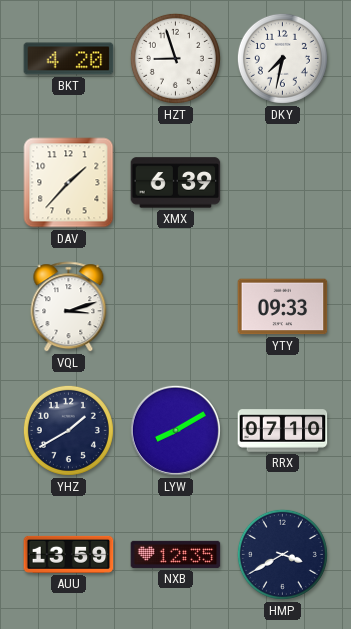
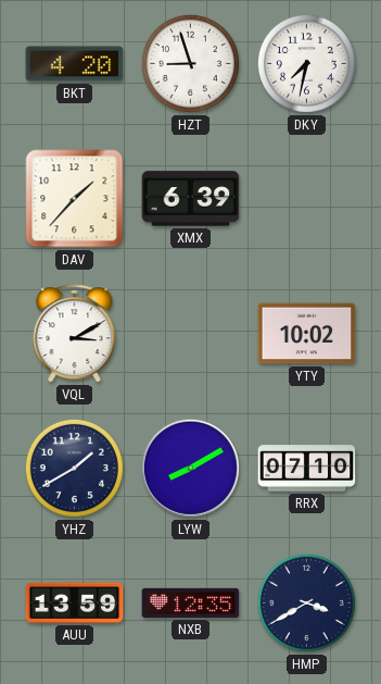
VQL: 3:12 -> 3:10 (75, 334)
YTY: 09:33 -> 10:02 (307, 334)
